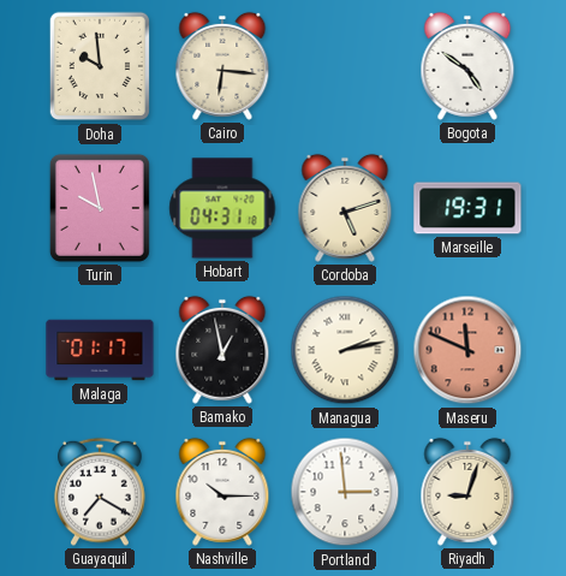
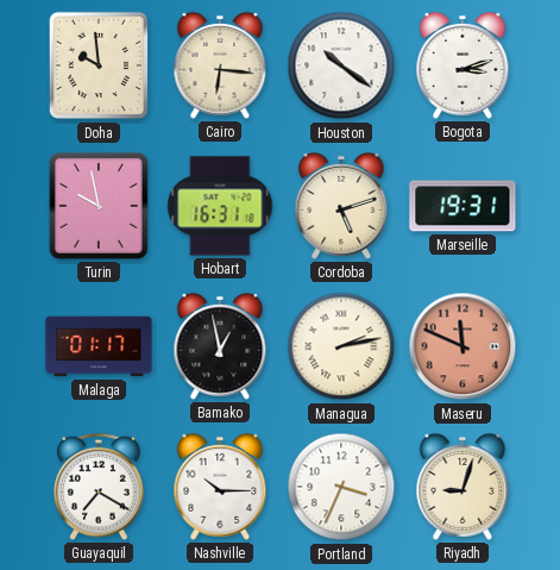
Houston: none -> 10:21 (341, 65)
Bogota: 4:51 -> 3:12 (463, 65)
Hobart: 04:31 -> 16:31 (220, 206)
Portland: 2:59 -> 3:34 (341, 487)
